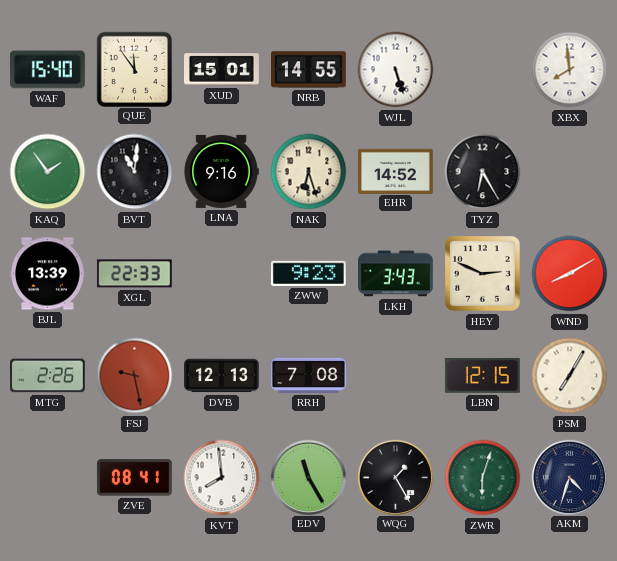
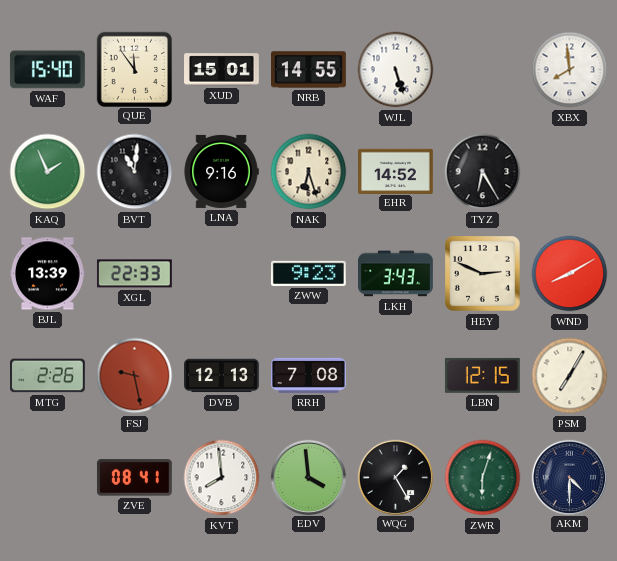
KAQ: 1:54 -> 1:56 (48, 172)
EDV: 11:25 -> 3:59 (308, 477)
AKM: 4:33 -> 4:30 (569, 477)
